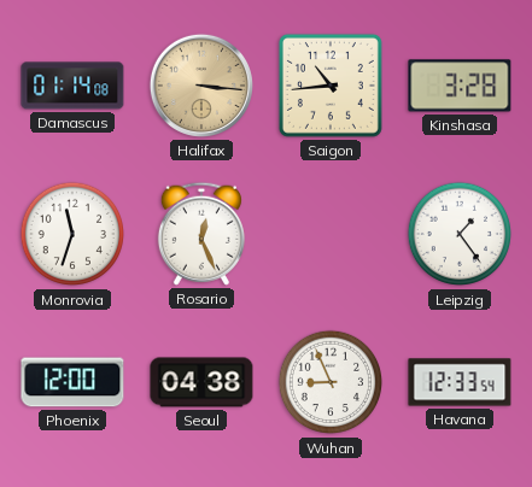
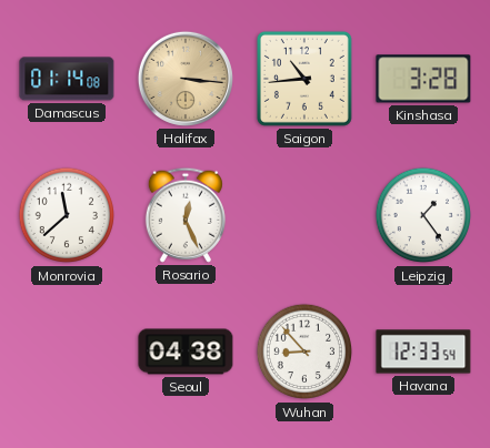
Monrovia: 11:33 -> 11:38 (67, 215)
Phoenix: 12:00 -> none (72, 382)
Wuhan: 8:56 -> 8:53 (304, 352)
